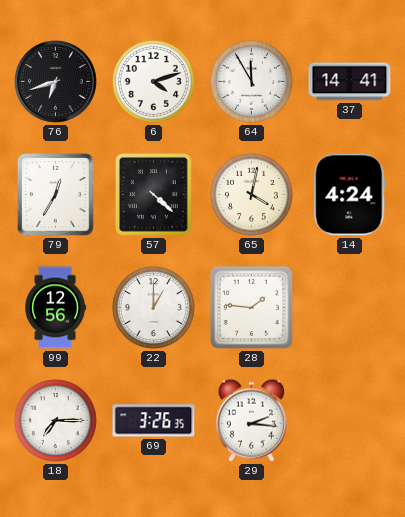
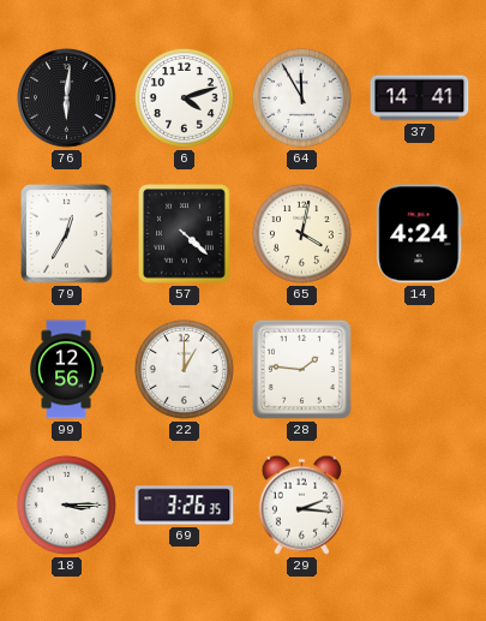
76: 6:42 -> 6:01 (67, 98)
18: 7:15 -> 3:15 (66, 504)
